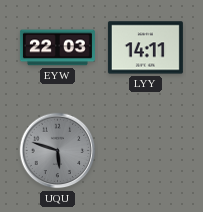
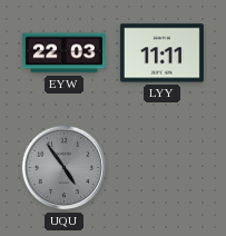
LYY: 14:11 -> 11:11 (161, 53)
UQU: 5:48 -> 4:54 (65, 168)
